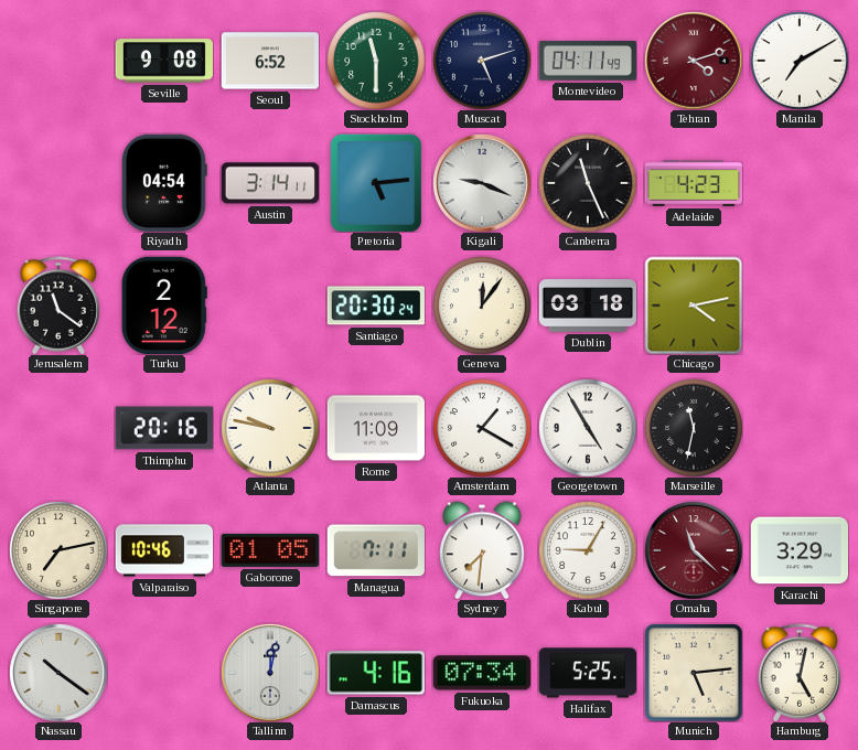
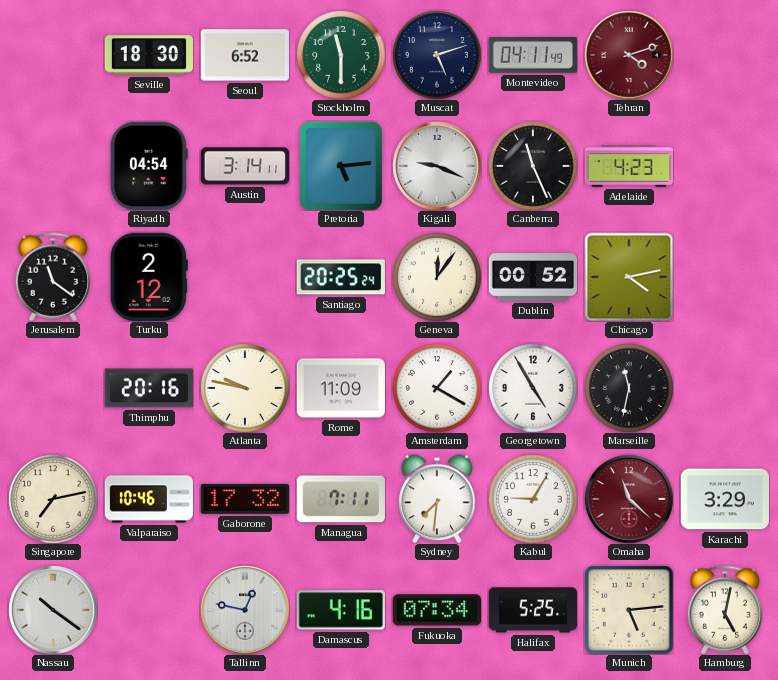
Seville: 9:08 -> 18:30 (148, 55)
Manila: 7:10 -> none (800, 61)
Santiago: 20:30 -> 20:25 (341, 277)
Dublin: 03:18 -> 00:52 (533, 277)
Gaborone: 01:05 -> 17:32 (245, 499)
Tallinn: 12:02 -> 12:47 (245, 610)
